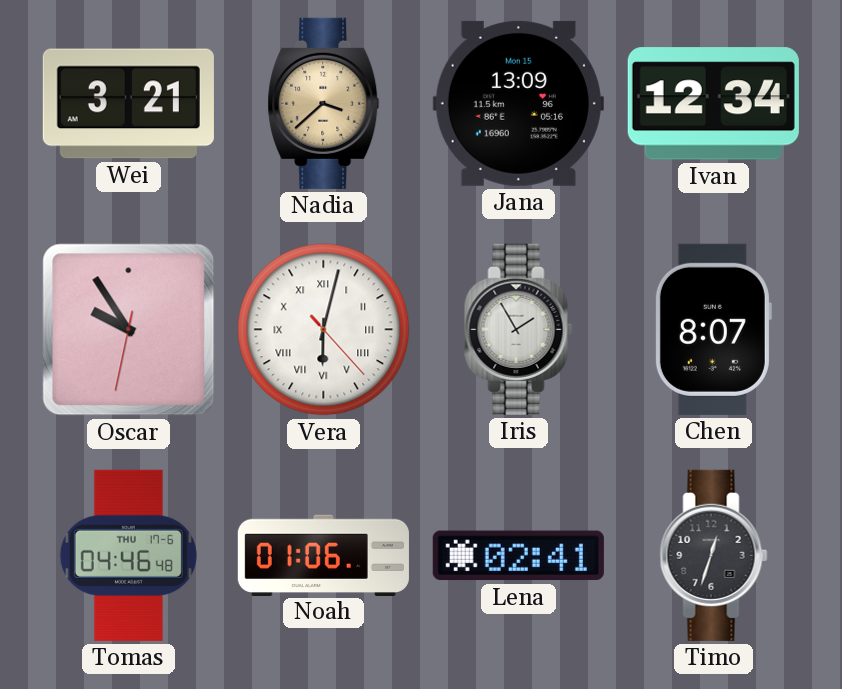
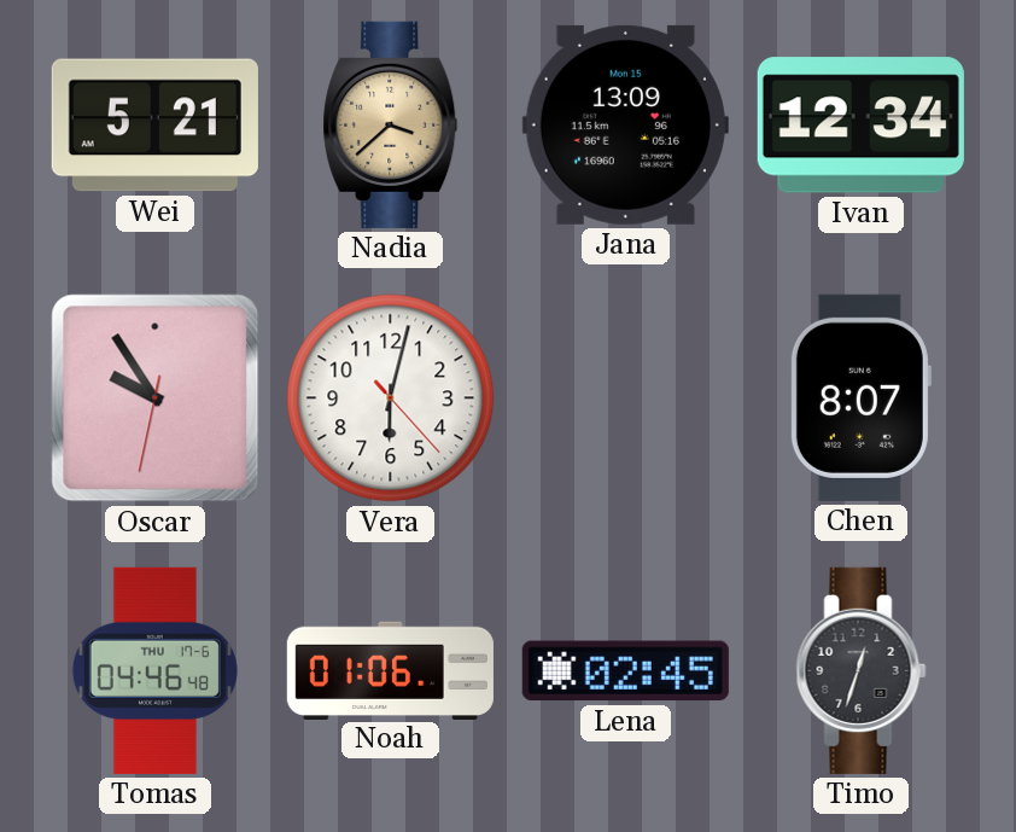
Wei: 3:21 -> 5:21 (154, 126)
Vera numerals: Roman -> Arabic (391, 398)
Iris: 1:55 -> none (519, 329)
Lena: 02:41 -> 02:45 (625, 671)
